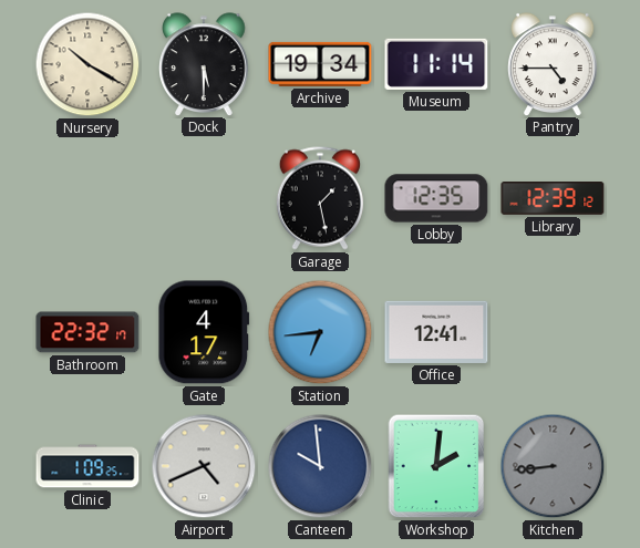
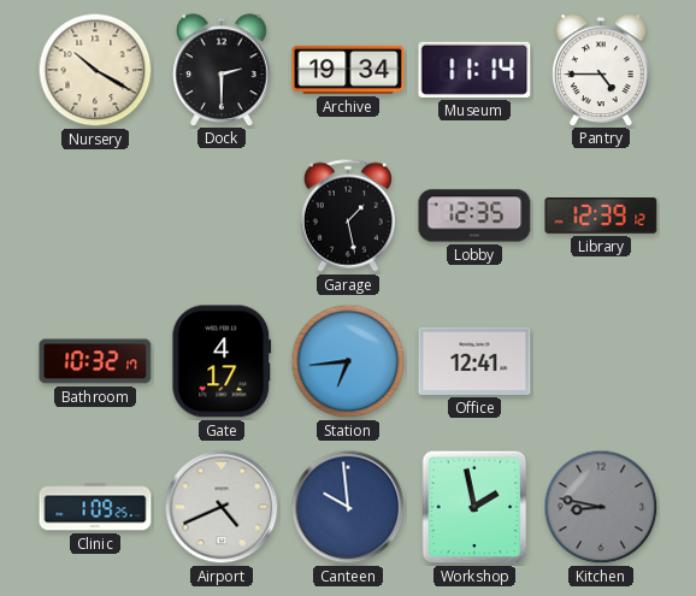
Dock: 5:30 -> 2:30 (222, 70)
Bathroom: 22:32 -> 10:32 (95, 361)
Workshop: 2:01 -> 1:58 (474, 507)
Kitchen: 8:44 -> 8:47 (601, 507)
